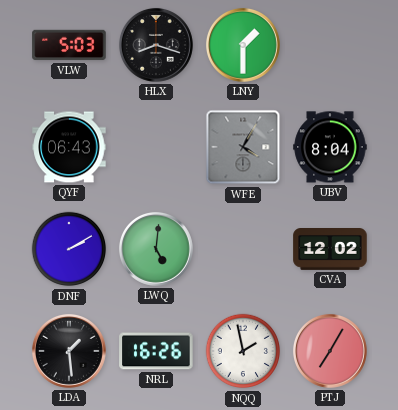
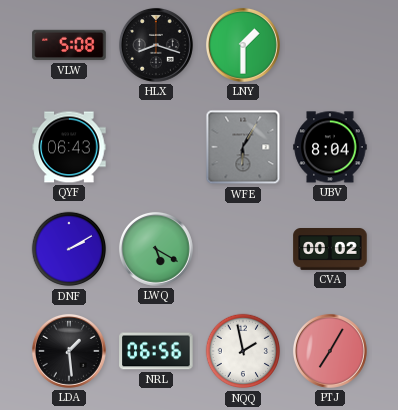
VLW: 5:03 -> 5:08 (69, 45)
WFE: 4:05 -> 6:05 (243, 147)
LWQ: 5:01 -> 5:20 (156, 249)
CVA: 12:02 -> 00:02 (330, 250)
NRL: 16:26 -> 06:56 (156, 351)
